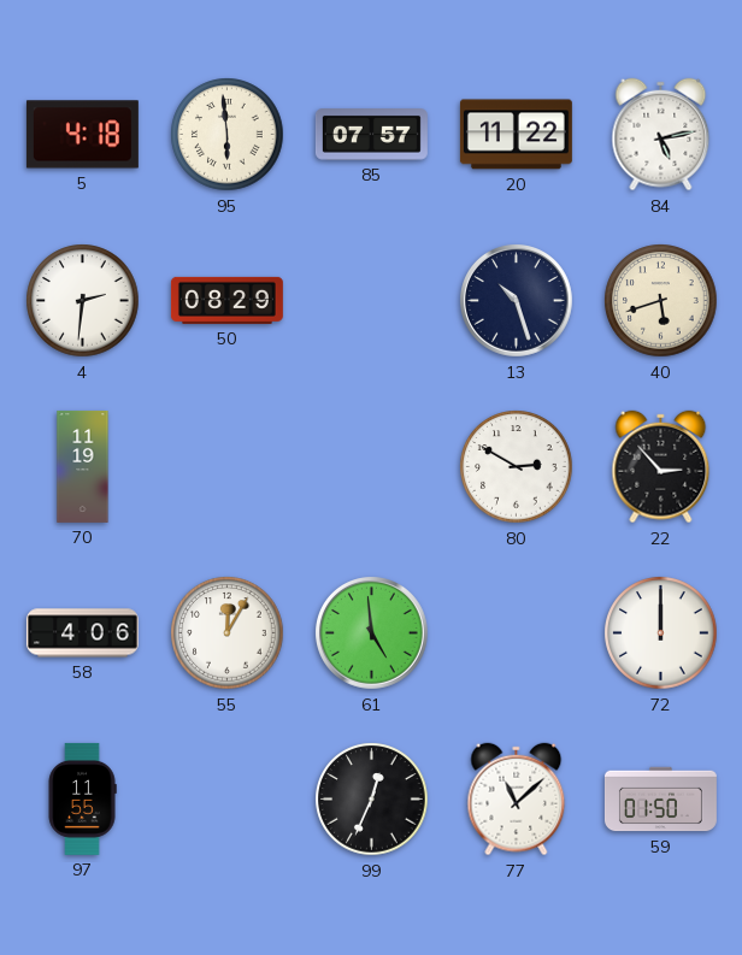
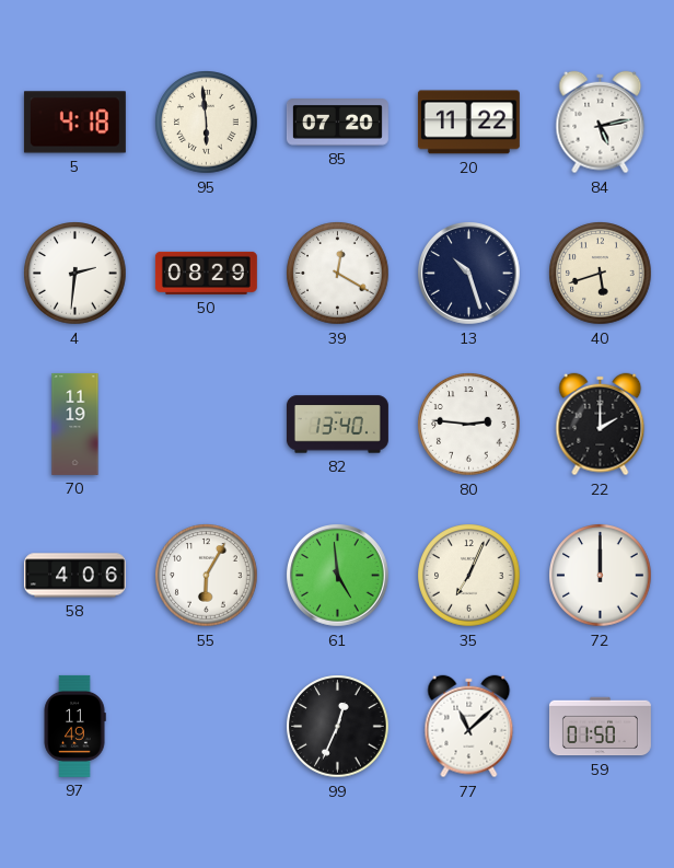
85: 07:57 -> 07:20 (337, 123)
39: none -> 12:20 (338, 274)
82: none -> 13:40 (337, 425)
80: 2:50 -> 2:46 (469, 425)
22: 2:53 -> 2:00 (601, 425)
55: 12:05 -> 6:05 (207, 576)
35: none -> 7:04 (469, 576)
97: 11:55 -> 11:49 (74, 726)
